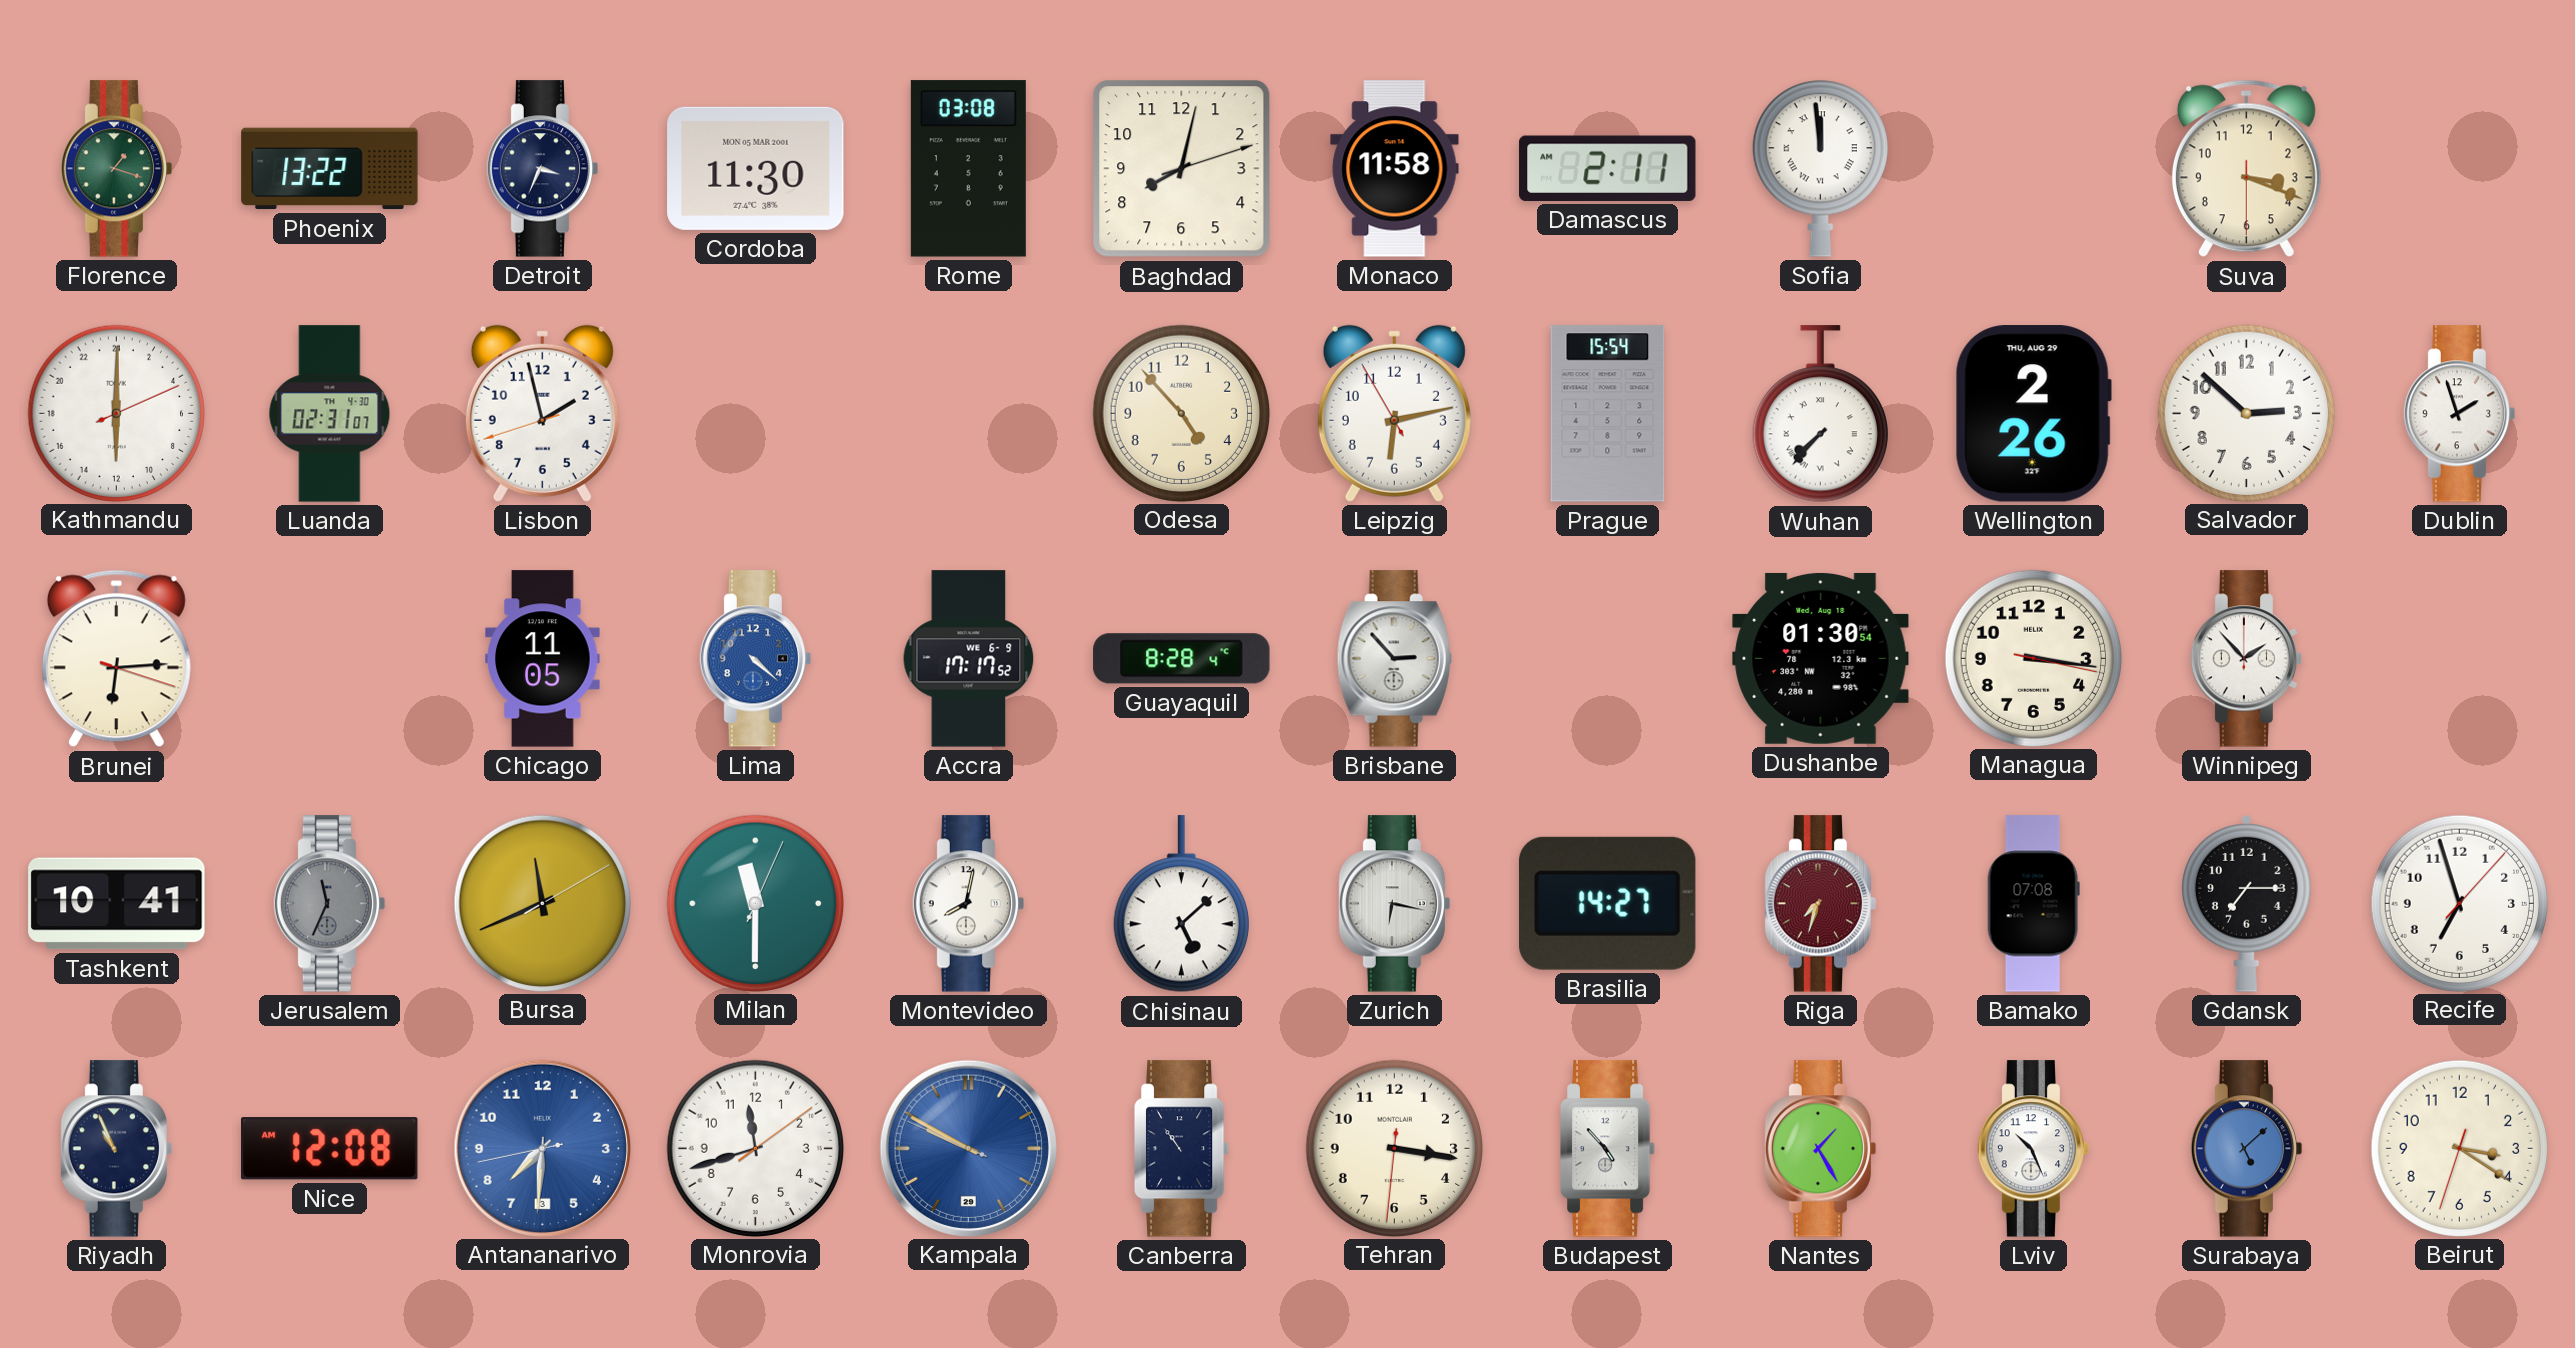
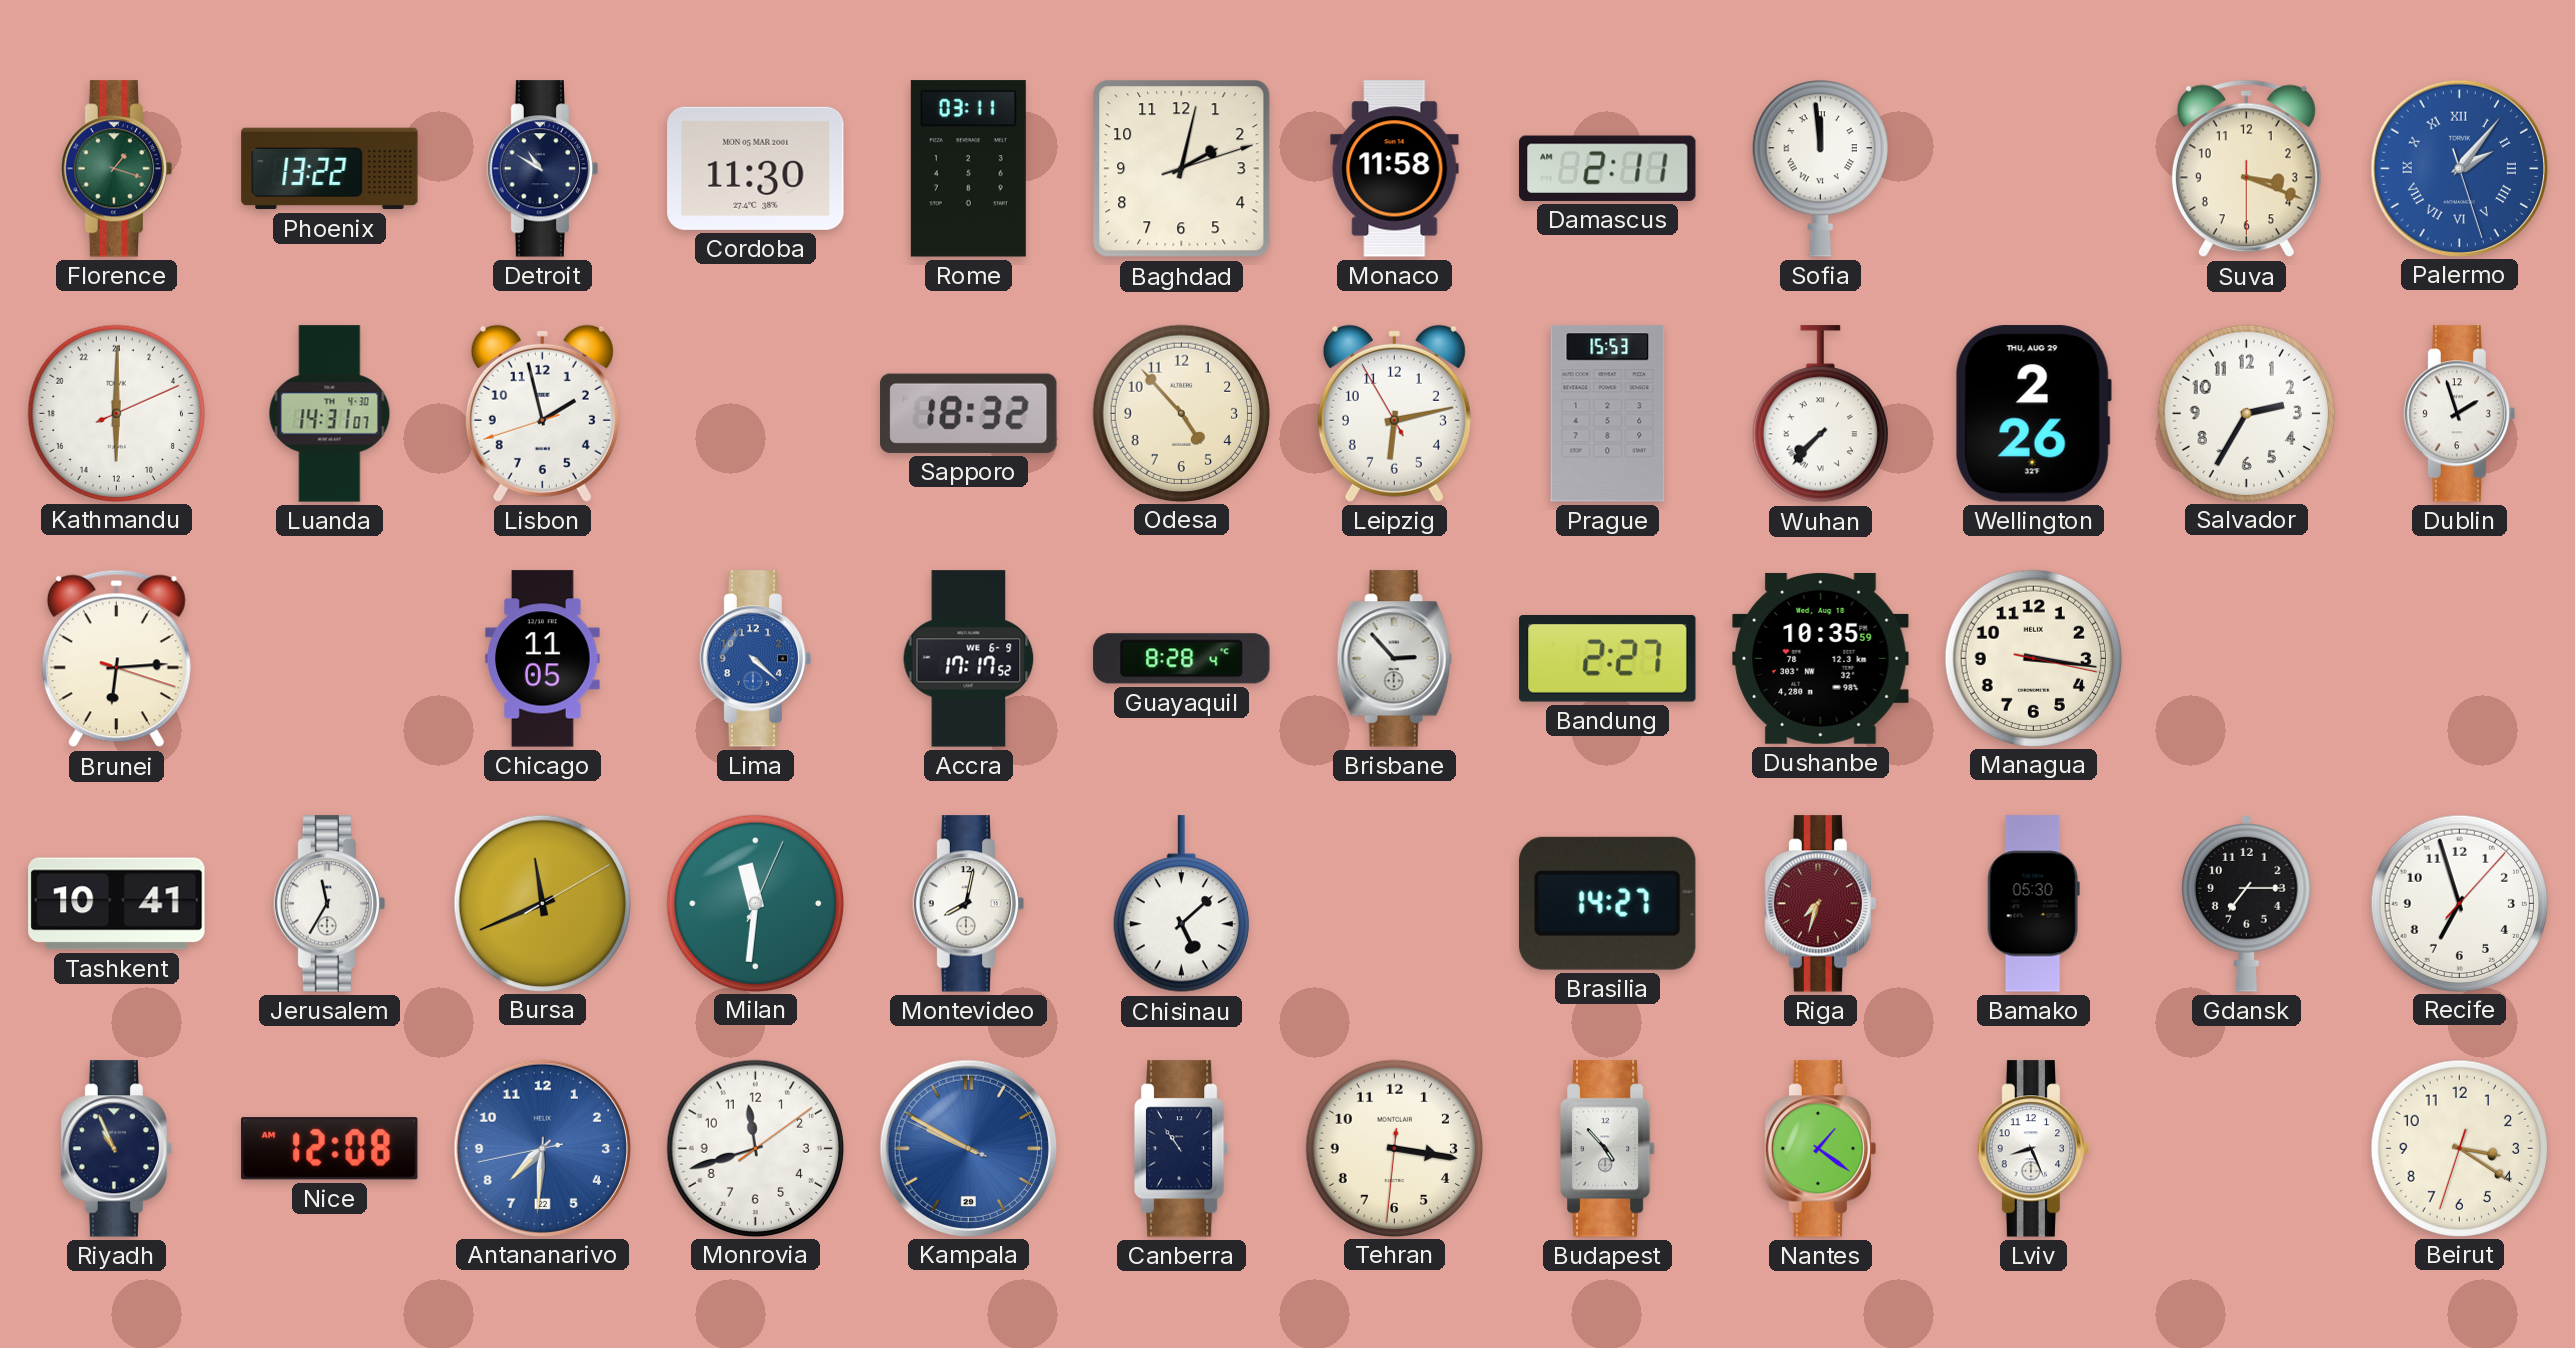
Detroit: 3:34 -> 10:50 (543, 169)
Rome: 03:08 -> 03:11 (968, 169)
Baghdad: 8:02 -> 2:02 (1182, 169)
Palermo: none -> 2:06 (2459, 168)
Luanda: 02:31 -> 14:31 (330, 414)
Sapporo: none -> 18:32 (969, 413)
Prague: 15:54 -> 15:53 (1608, 414)
Salvador: 2:52 -> 2:35 (2246, 413)
Bandung: none -> 2:27 (1608, 659)
Dushanbe: 01:30 -> 10:35 (1821, 658)
Winnipeg: 1:53 -> none (2247, 659)
Jerusalem: 11:34 -> 11:35 (330, 904)
Jerusalem dial: grey -> white (330, 904)
Milan: 11:30 -> 11:31 (755, 903)
Zurich: 6:17 -> none (1395, 904)
Bamako: 07:08 -> 05:30 (2033, 904)
Antananarivo date: 3 -> 22 (542, 1148)
Nantes: 1:25 -> 1:21 (1821, 1149)
Lviv: 10:26 -> 8:26 (2034, 1149)
Surabaya: 5:08 -> none (2247, 1149)
